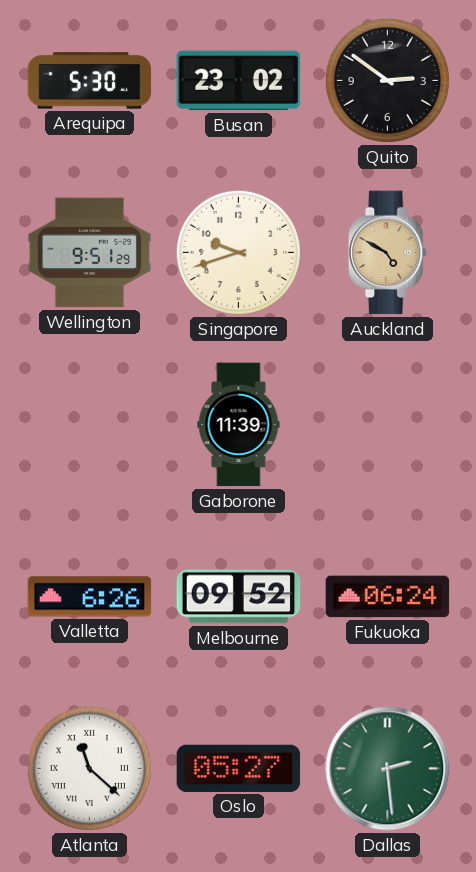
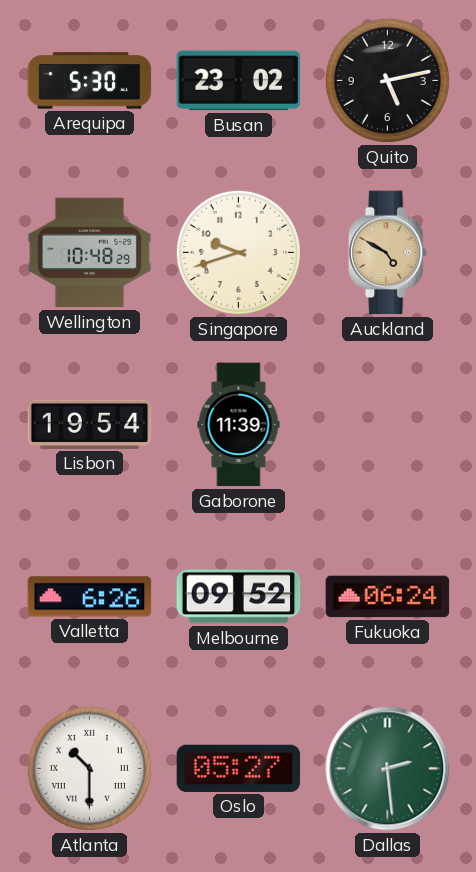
Quito: 2:51 -> 5:13 (387, 80)
Wellington: 9:51 -> 10:48 (90, 253)
Lisbon: none -> 19:54 (90, 424)
Atlanta: 11:22 -> 10:30 (89, 768)
